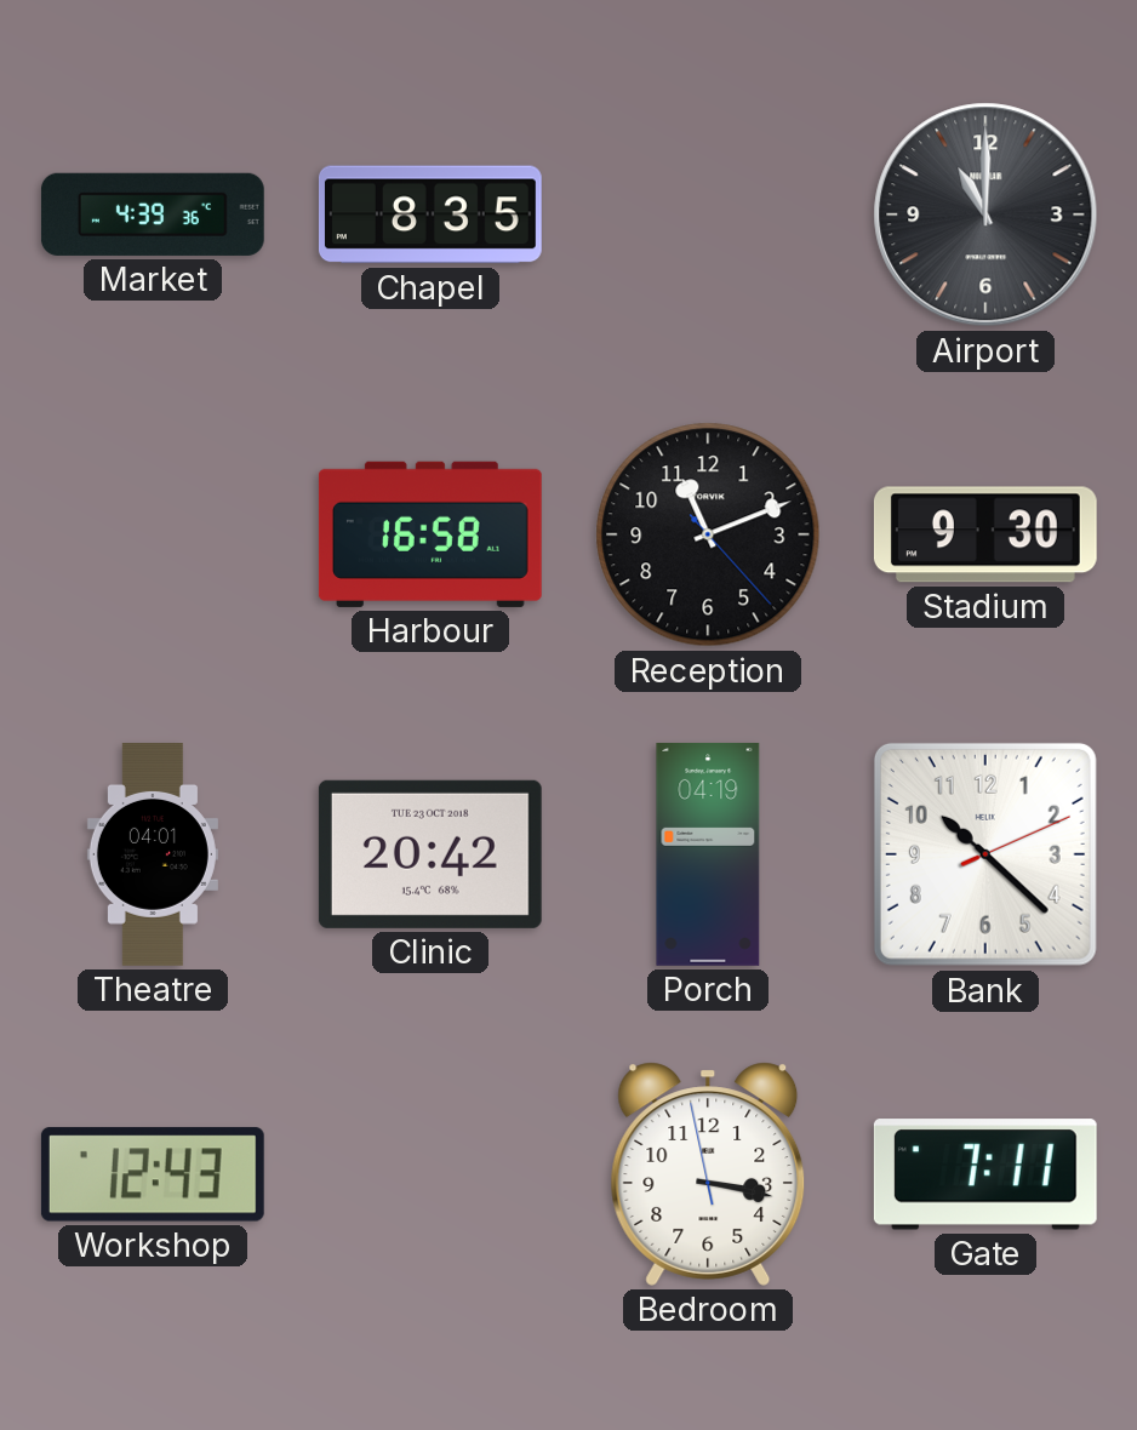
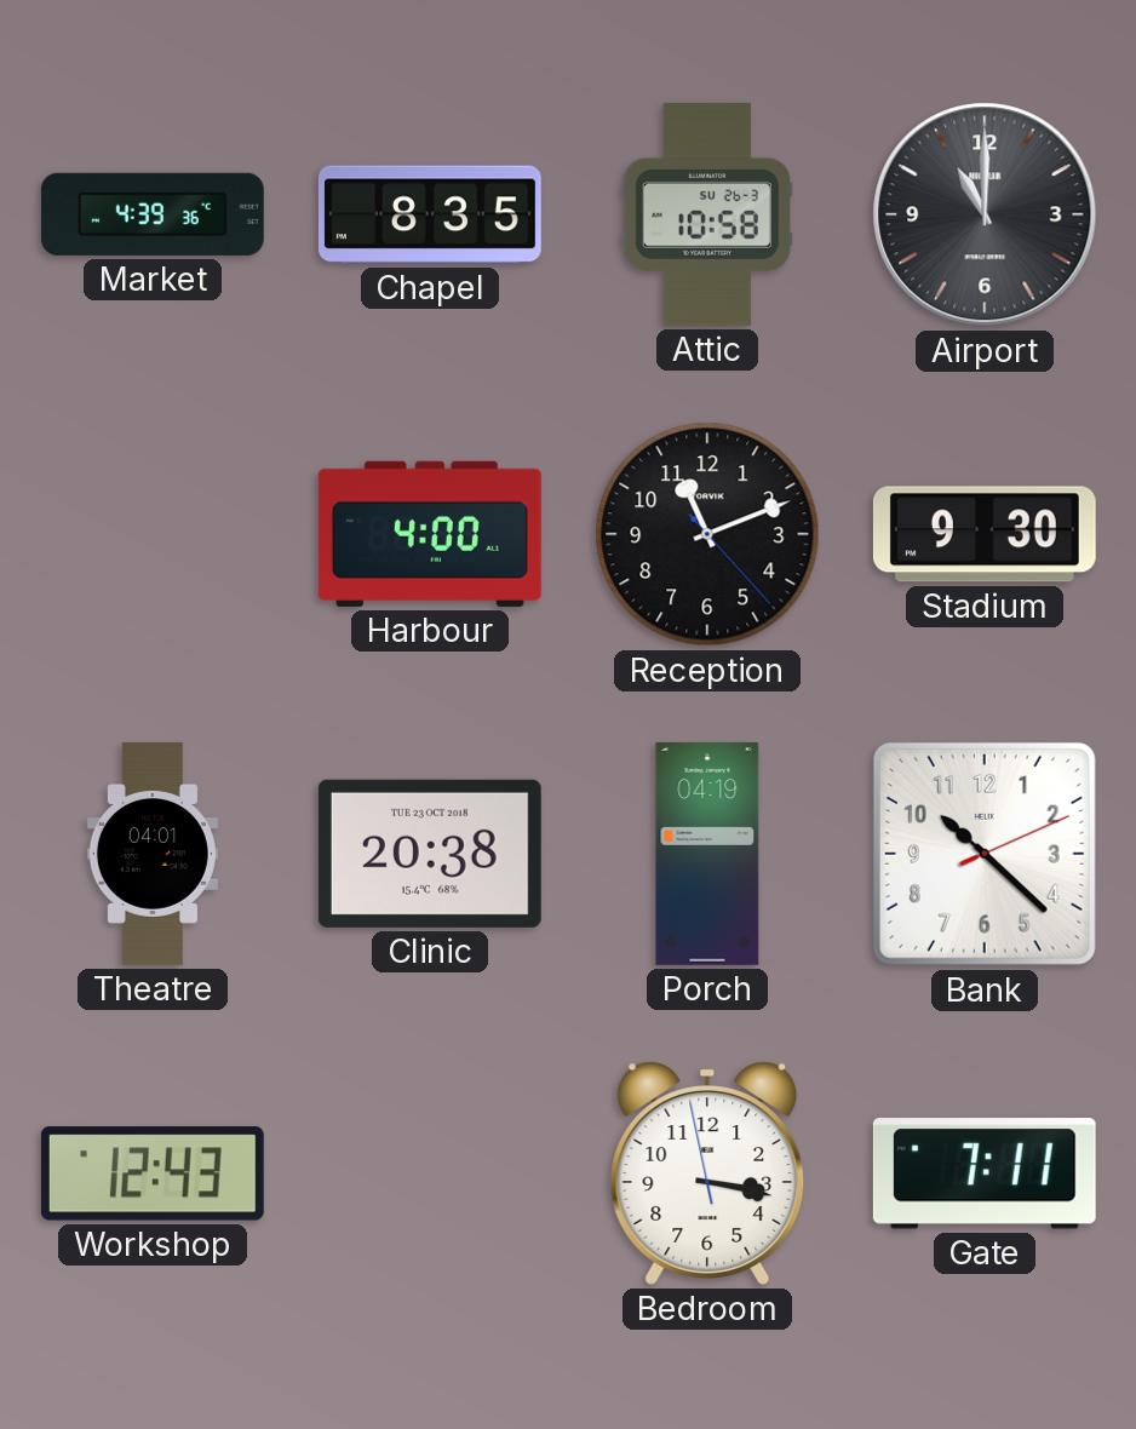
Attic: none -> 10:58 (707, 214)
Harbour: 16:58 -> 4:00 (430, 534)
Clinic: 20:42 -> 20:38 (430, 854)
